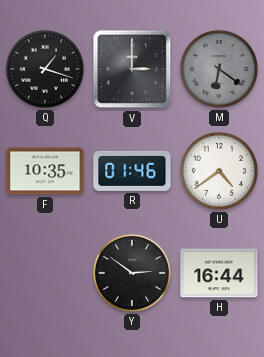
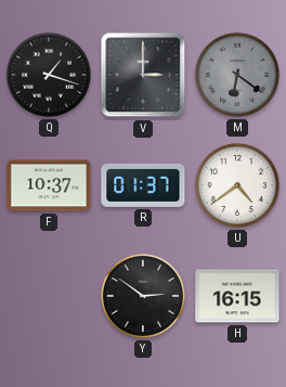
F: 10:35 -> 10:37 (49, 185)
R: 01:46 -> 01:37 (143, 185)
H: 16:44 -> 16:15 (237, 296)
